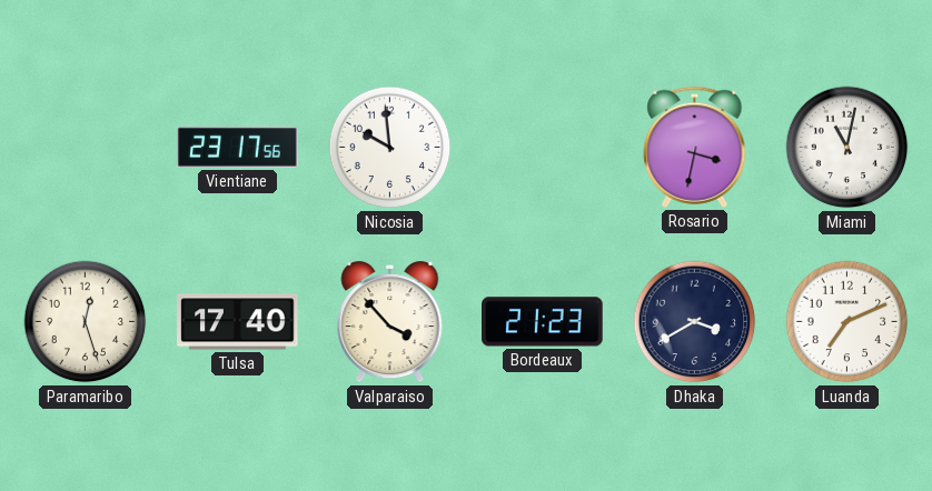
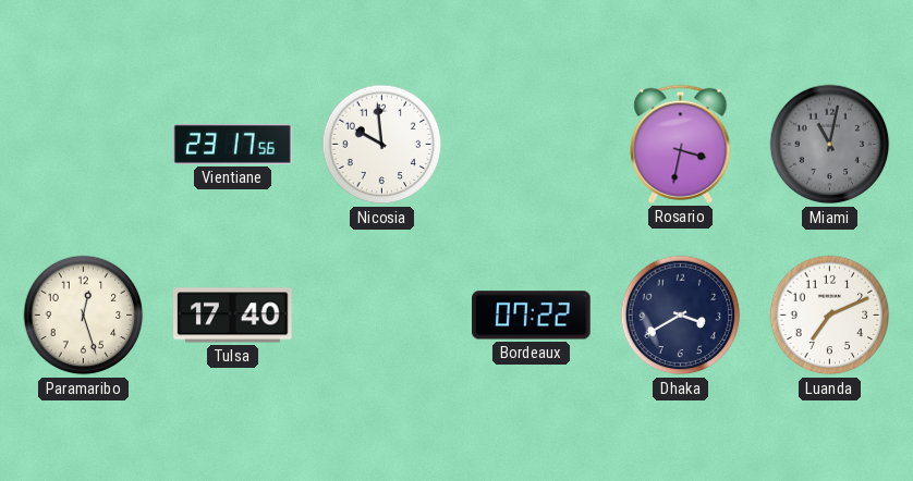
Miami dial: white -> grey (830, 145)
Valparaiso: 3:53 -> none (390, 322)
Bordeaux: 21:23 -> 07:22 (532, 316)
